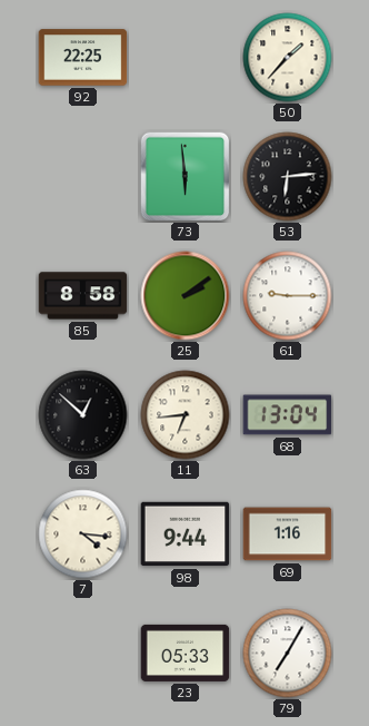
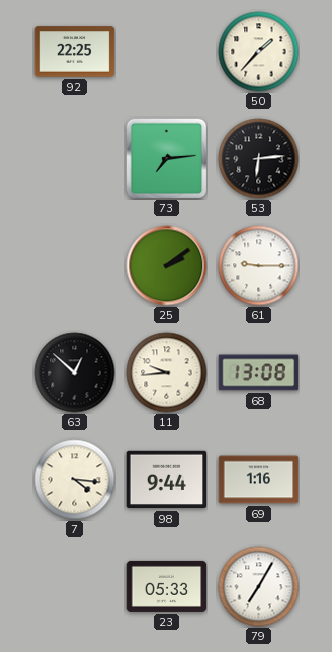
73: 5:59 -> 7:14 (167, 159)
85: 8:58 -> none (83, 296)
11: 6:44 -> 9:44 (167, 373)
68: 13:04 -> 13:08 (259, 373)
